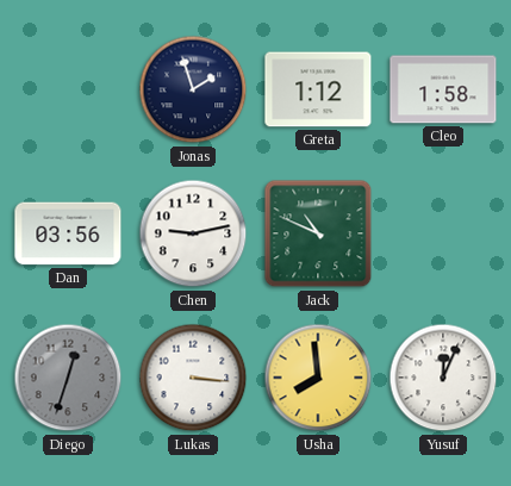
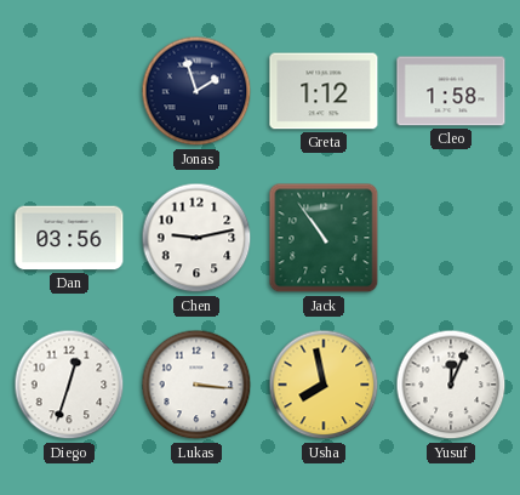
Jack: 10:49 -> 10:54 (324, 238)
Diego dial: grey -> white (69, 385)
Usha: 7:59 -> 7:58 (324, 385)
